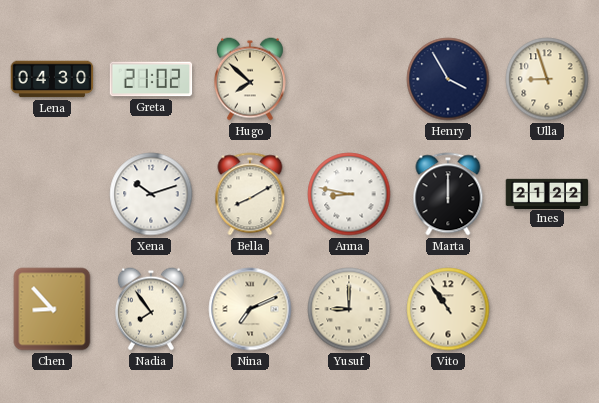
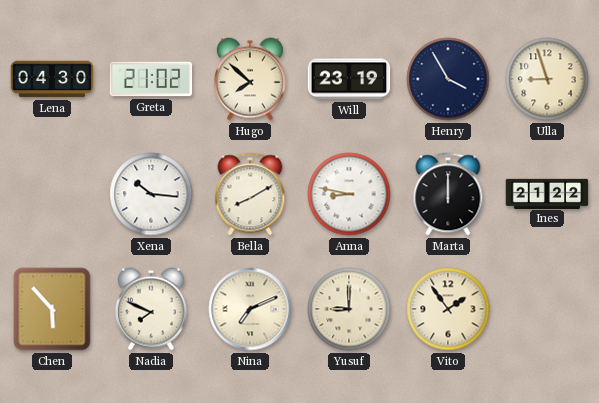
Will: none -> 23:19 (349, 79)
Xena: 10:12 -> 10:16 (151, 194)
Chen: 8:53 -> 5:53 (52, 309)
Nadia: 7:54 -> 7:49 (151, 309)
Vito: 10:54 -> 1:54 (448, 309)
